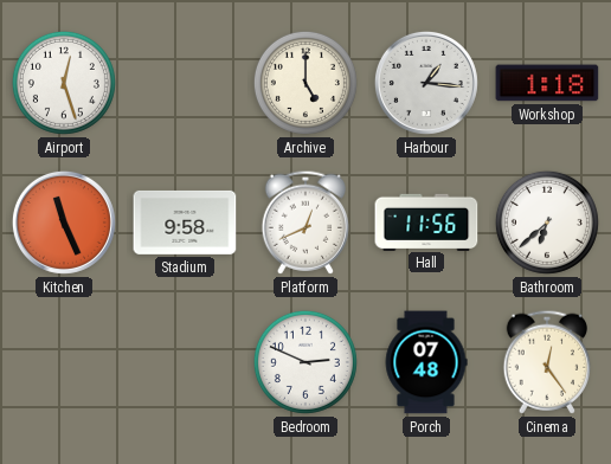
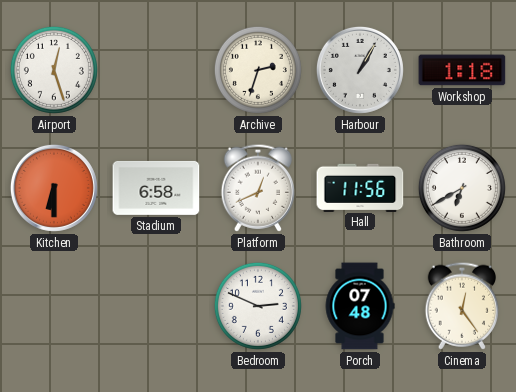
Archive: 5:00 -> 2:33 (258, 70)
Harbour: 1:16 -> 1:05 (360, 70)
Kitchen: 11:26 -> 6:30 (54, 188)
Stadium: 9:58 -> 6:58 (156, 188)
Bathroom: 6:38 -> 6:40 (462, 188)
